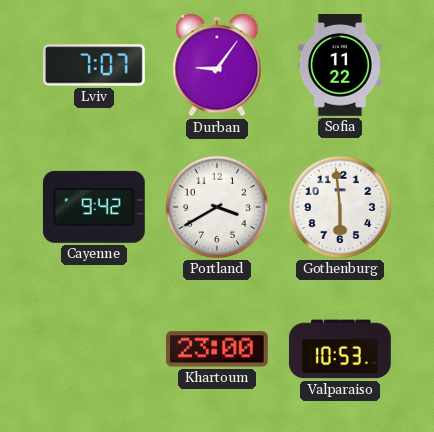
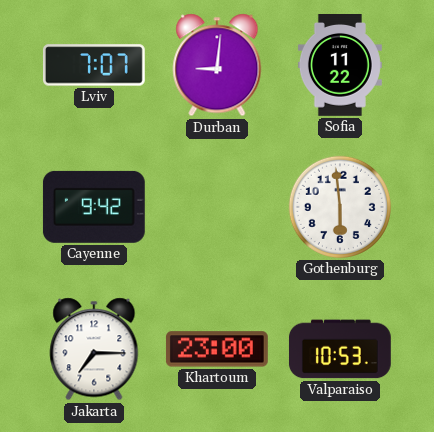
Durban: 9:06 -> 9:01 (217, 65)
Portland: 3:40 -> none (217, 207)
Jakarta: none -> 7:15 (94, 349)
